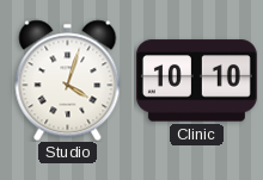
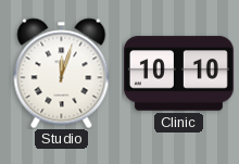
Studio: 4:03 -> 12:03 (62, 73)
